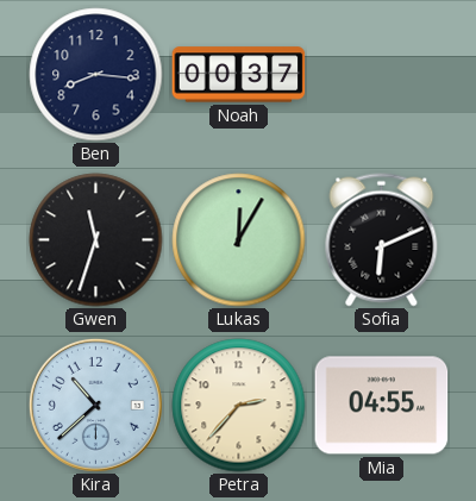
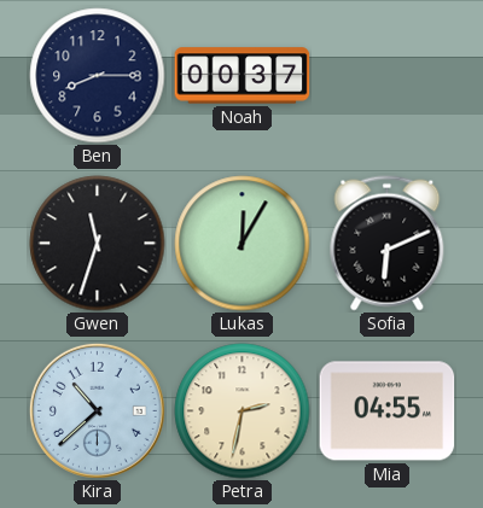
Ben: 8:16 -> 8:15 (98, 76)
Petra: 2:37 -> 2:32 (243, 411)
